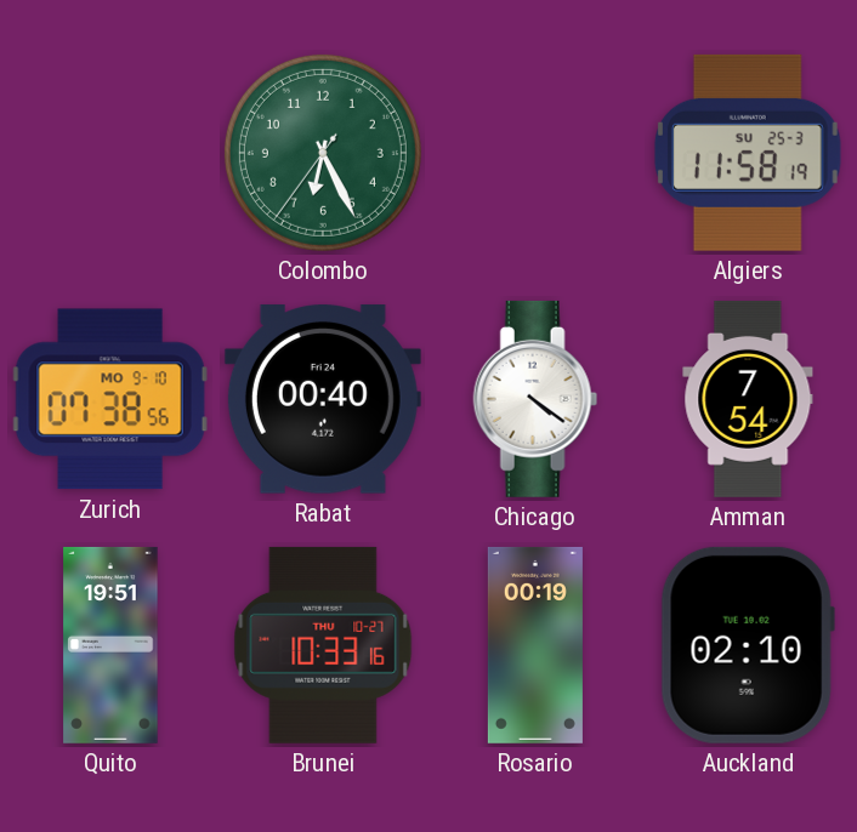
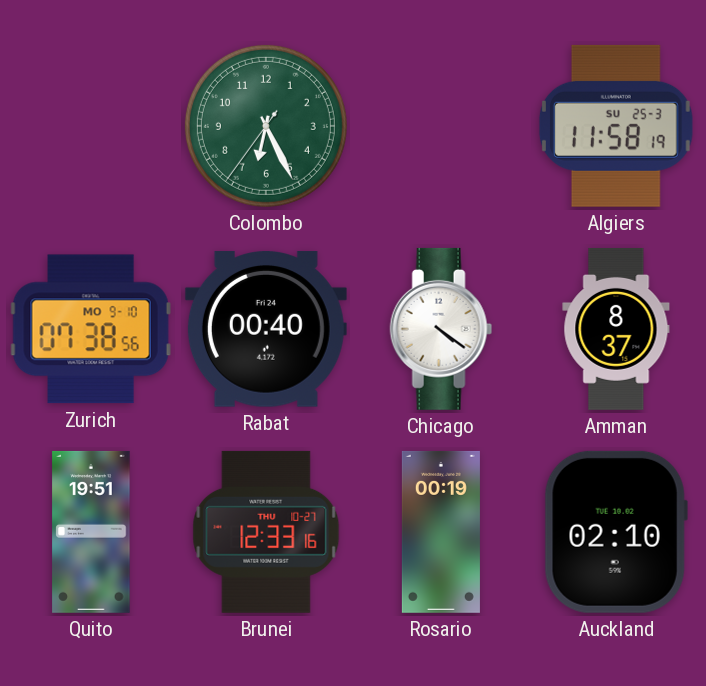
Amman: 7:54 -> 8:37 (616, 329)
Brunei: 10:33 -> 12:33 (266, 532)
